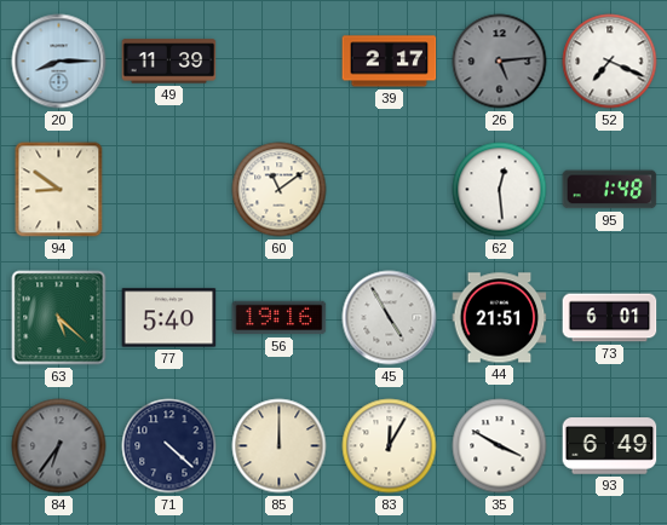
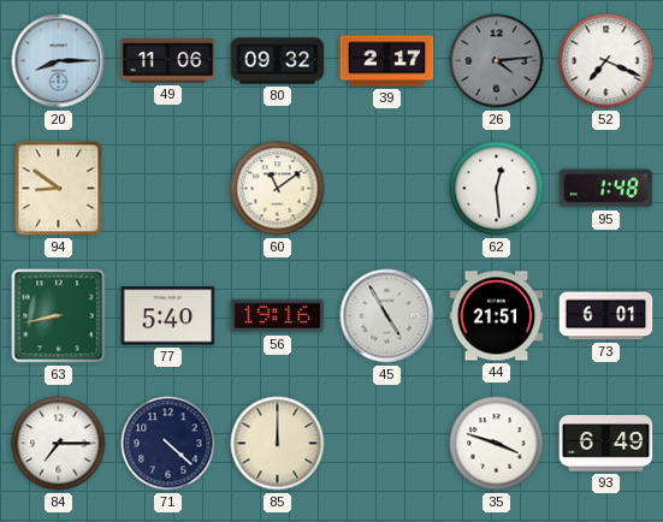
49: 11:39 -> 11:06 (168, 61)
80: none -> 09:32 (278, 61)
26: 5:14 -> 4:14 (497, 61)
63: 5:22 -> 8:43 (59, 316)
84: 6:36 -> 7:15 (59, 444)
84 dial: grey -> white (59, 444)
83: 12:05 -> none (390, 446)
35: 3:50 -> 3:48 (497, 444)
